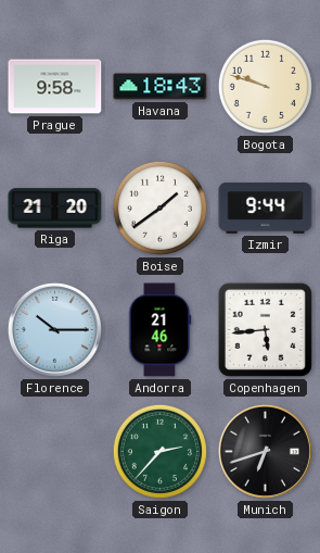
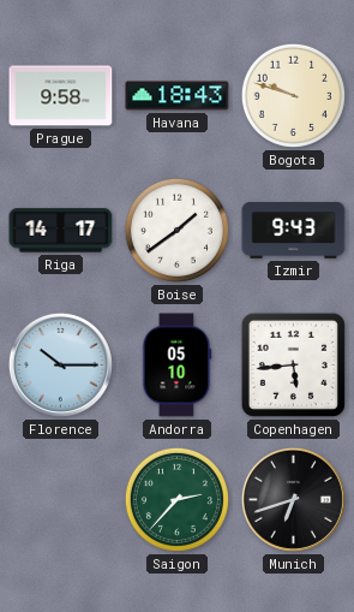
Riga: 21:20 -> 14:17 (61, 231)
Izmir: 9:44 -> 9:43 (294, 231)
Andorra: 21:46 -> 05:10 (178, 366)
